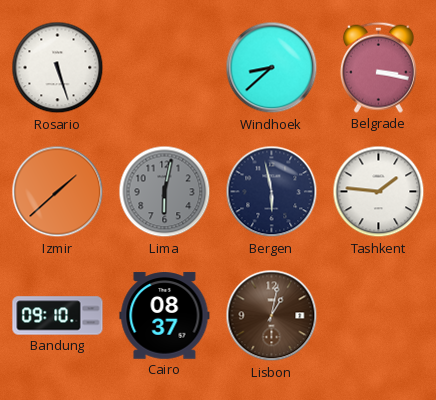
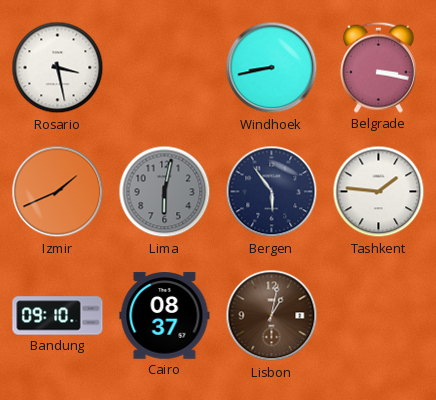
Rosario: 5:27 -> 3:28 (58, 68)
Windhoek: 8:38 -> 8:43 (272, 68)
Izmir: 1:38 -> 1:41 (58, 192)
Bergen: 5:58 -> 5:54 (272, 192)
